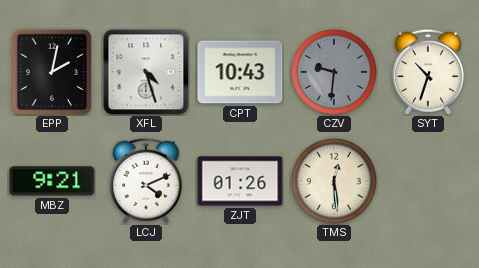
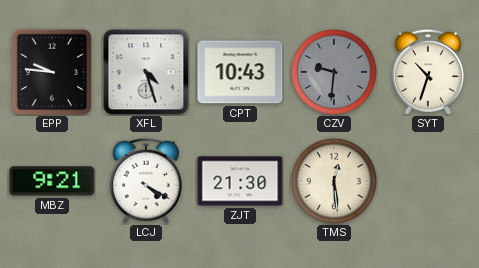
EPP: 2:02 -> 9:46 (52, 72)
LCJ: 4:11 -> 4:20 (146, 181)
ZJT: 01:26 -> 21:30 (240, 181)
